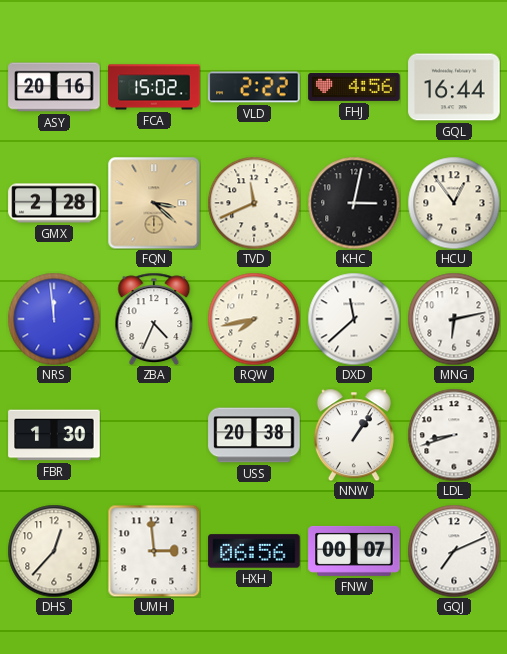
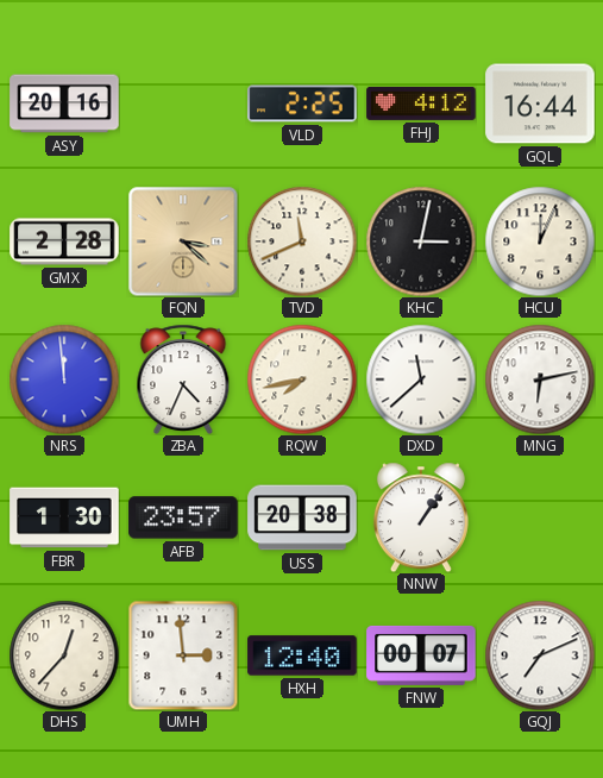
FCA: 15:02 -> none (154, 87)
VLD: 2:22 -> 2:25 (302, 103)
FHJ: 4:56 -> 4:12 (421, 103)
HCU: 12:54 -> 12:04 (540, 241)
AFB: none -> 23:57 (183, 517)
LDL: 8:42 -> none (454, 435)
HXH: 06:56 -> 12:40 (302, 655)
